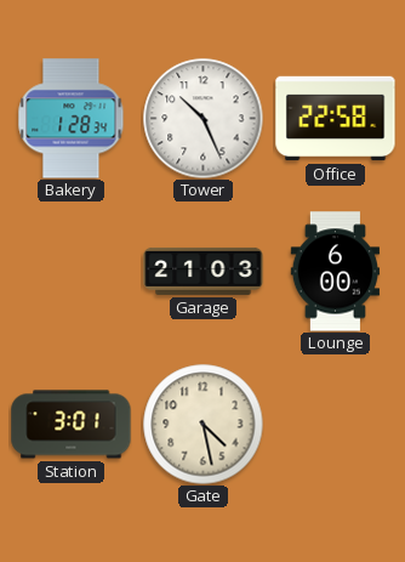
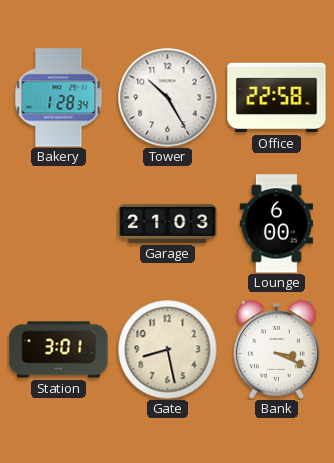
Tower: 10:26 -> 10:25 (168, 98)
Gate: 4:28 -> 8:28 (168, 350)
Bank: none -> 3:19 (276, 350)
